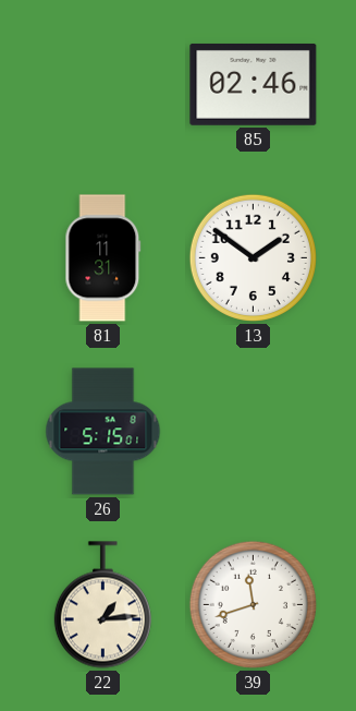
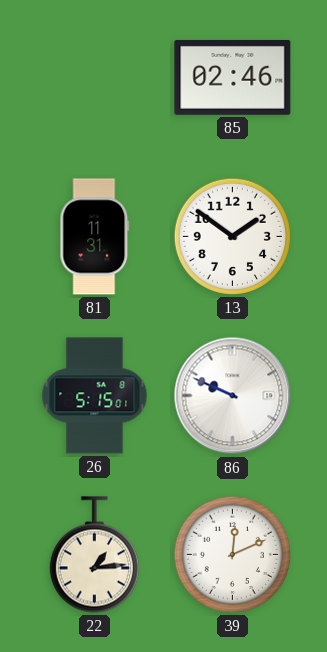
86: none -> 9:49 (233, 396)
39: 11:42 -> 12:11 (232, 554)
